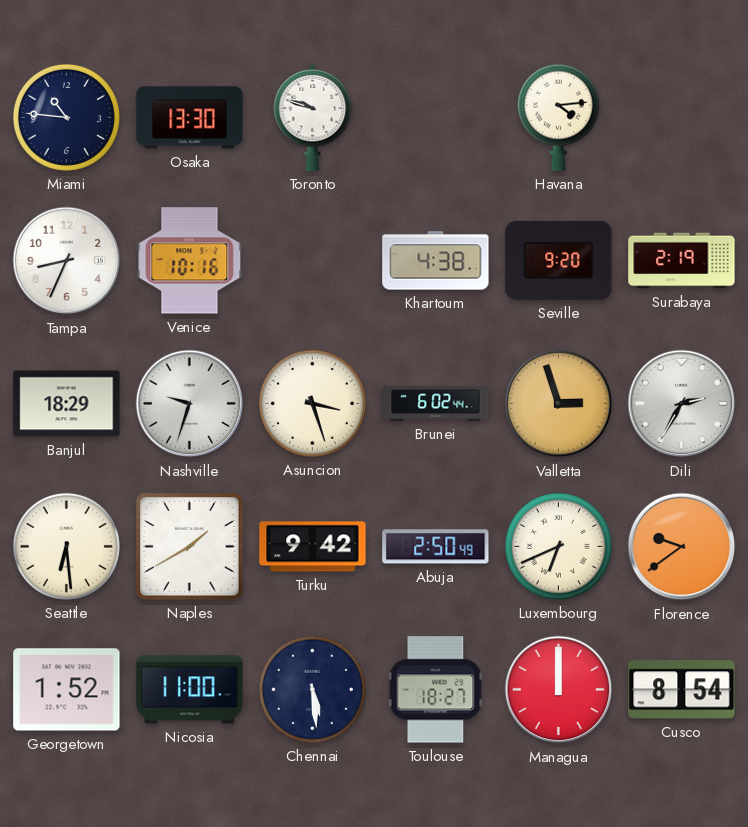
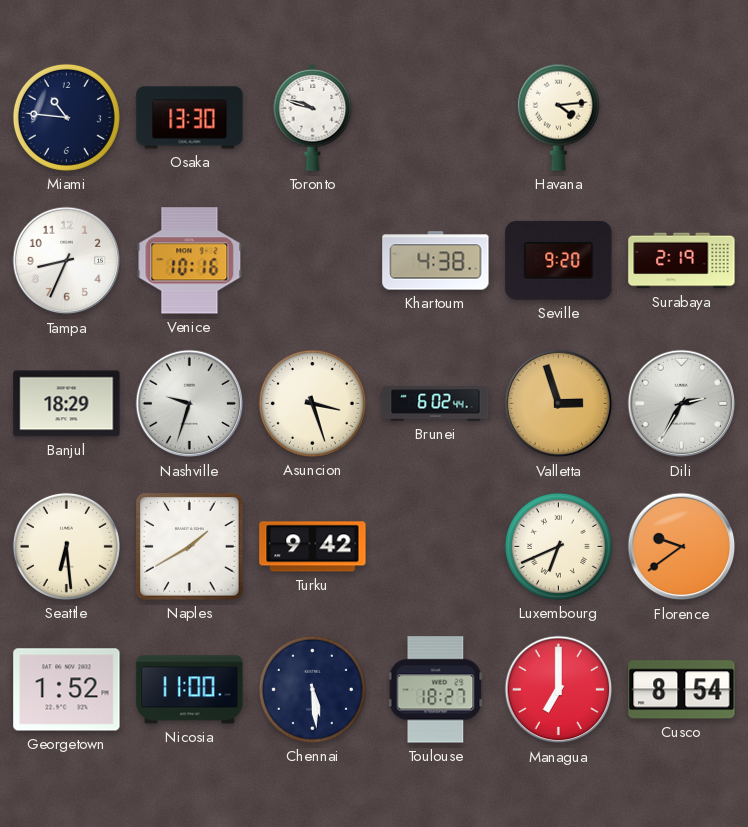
Abuja: 2:50 -> none (436, 547)
Managua: 12:00 -> 7:00 (559, 690)
